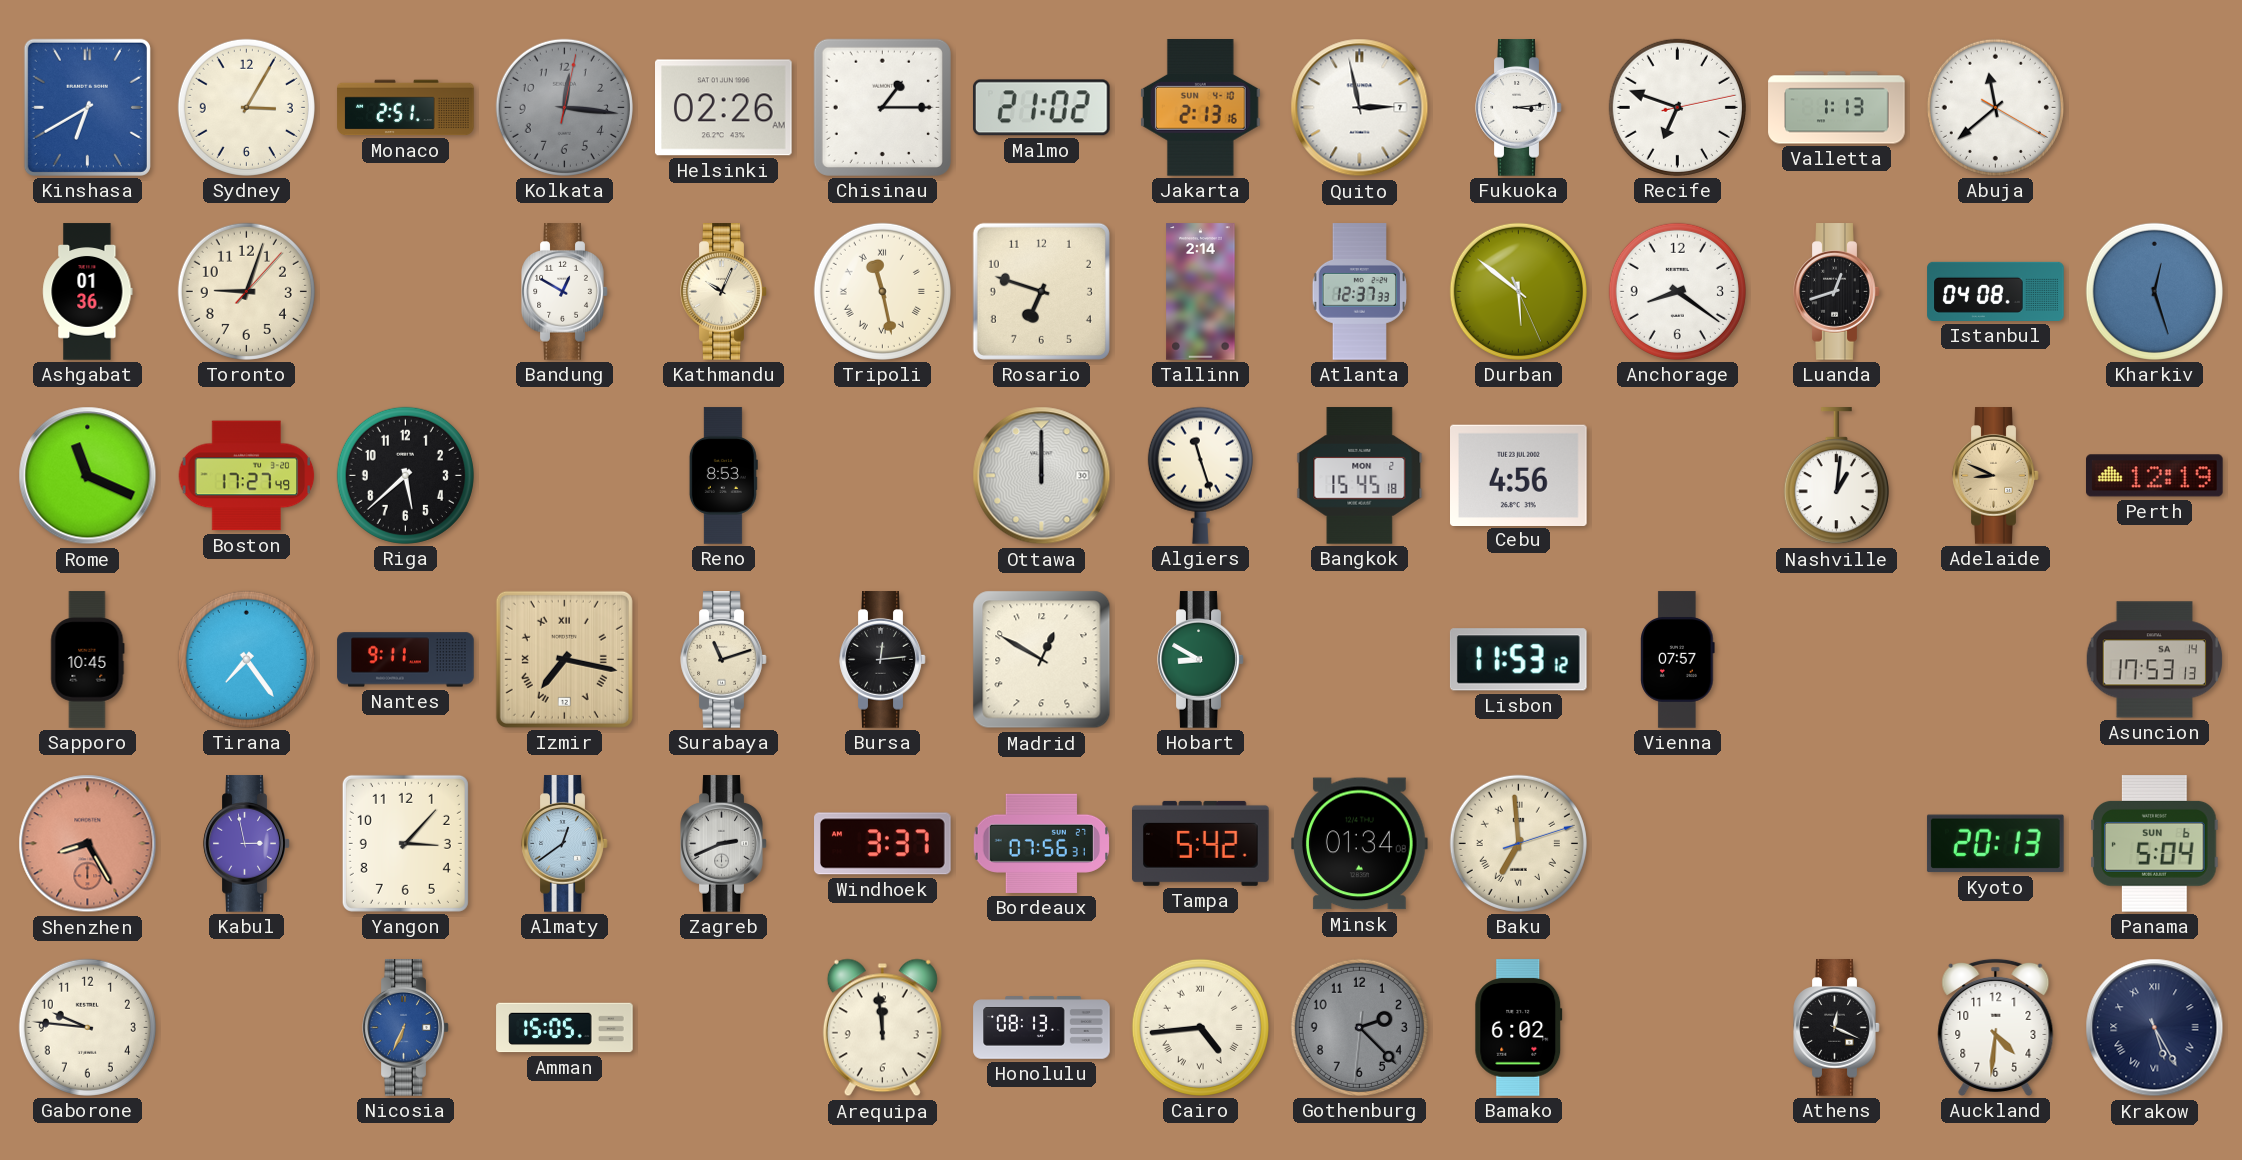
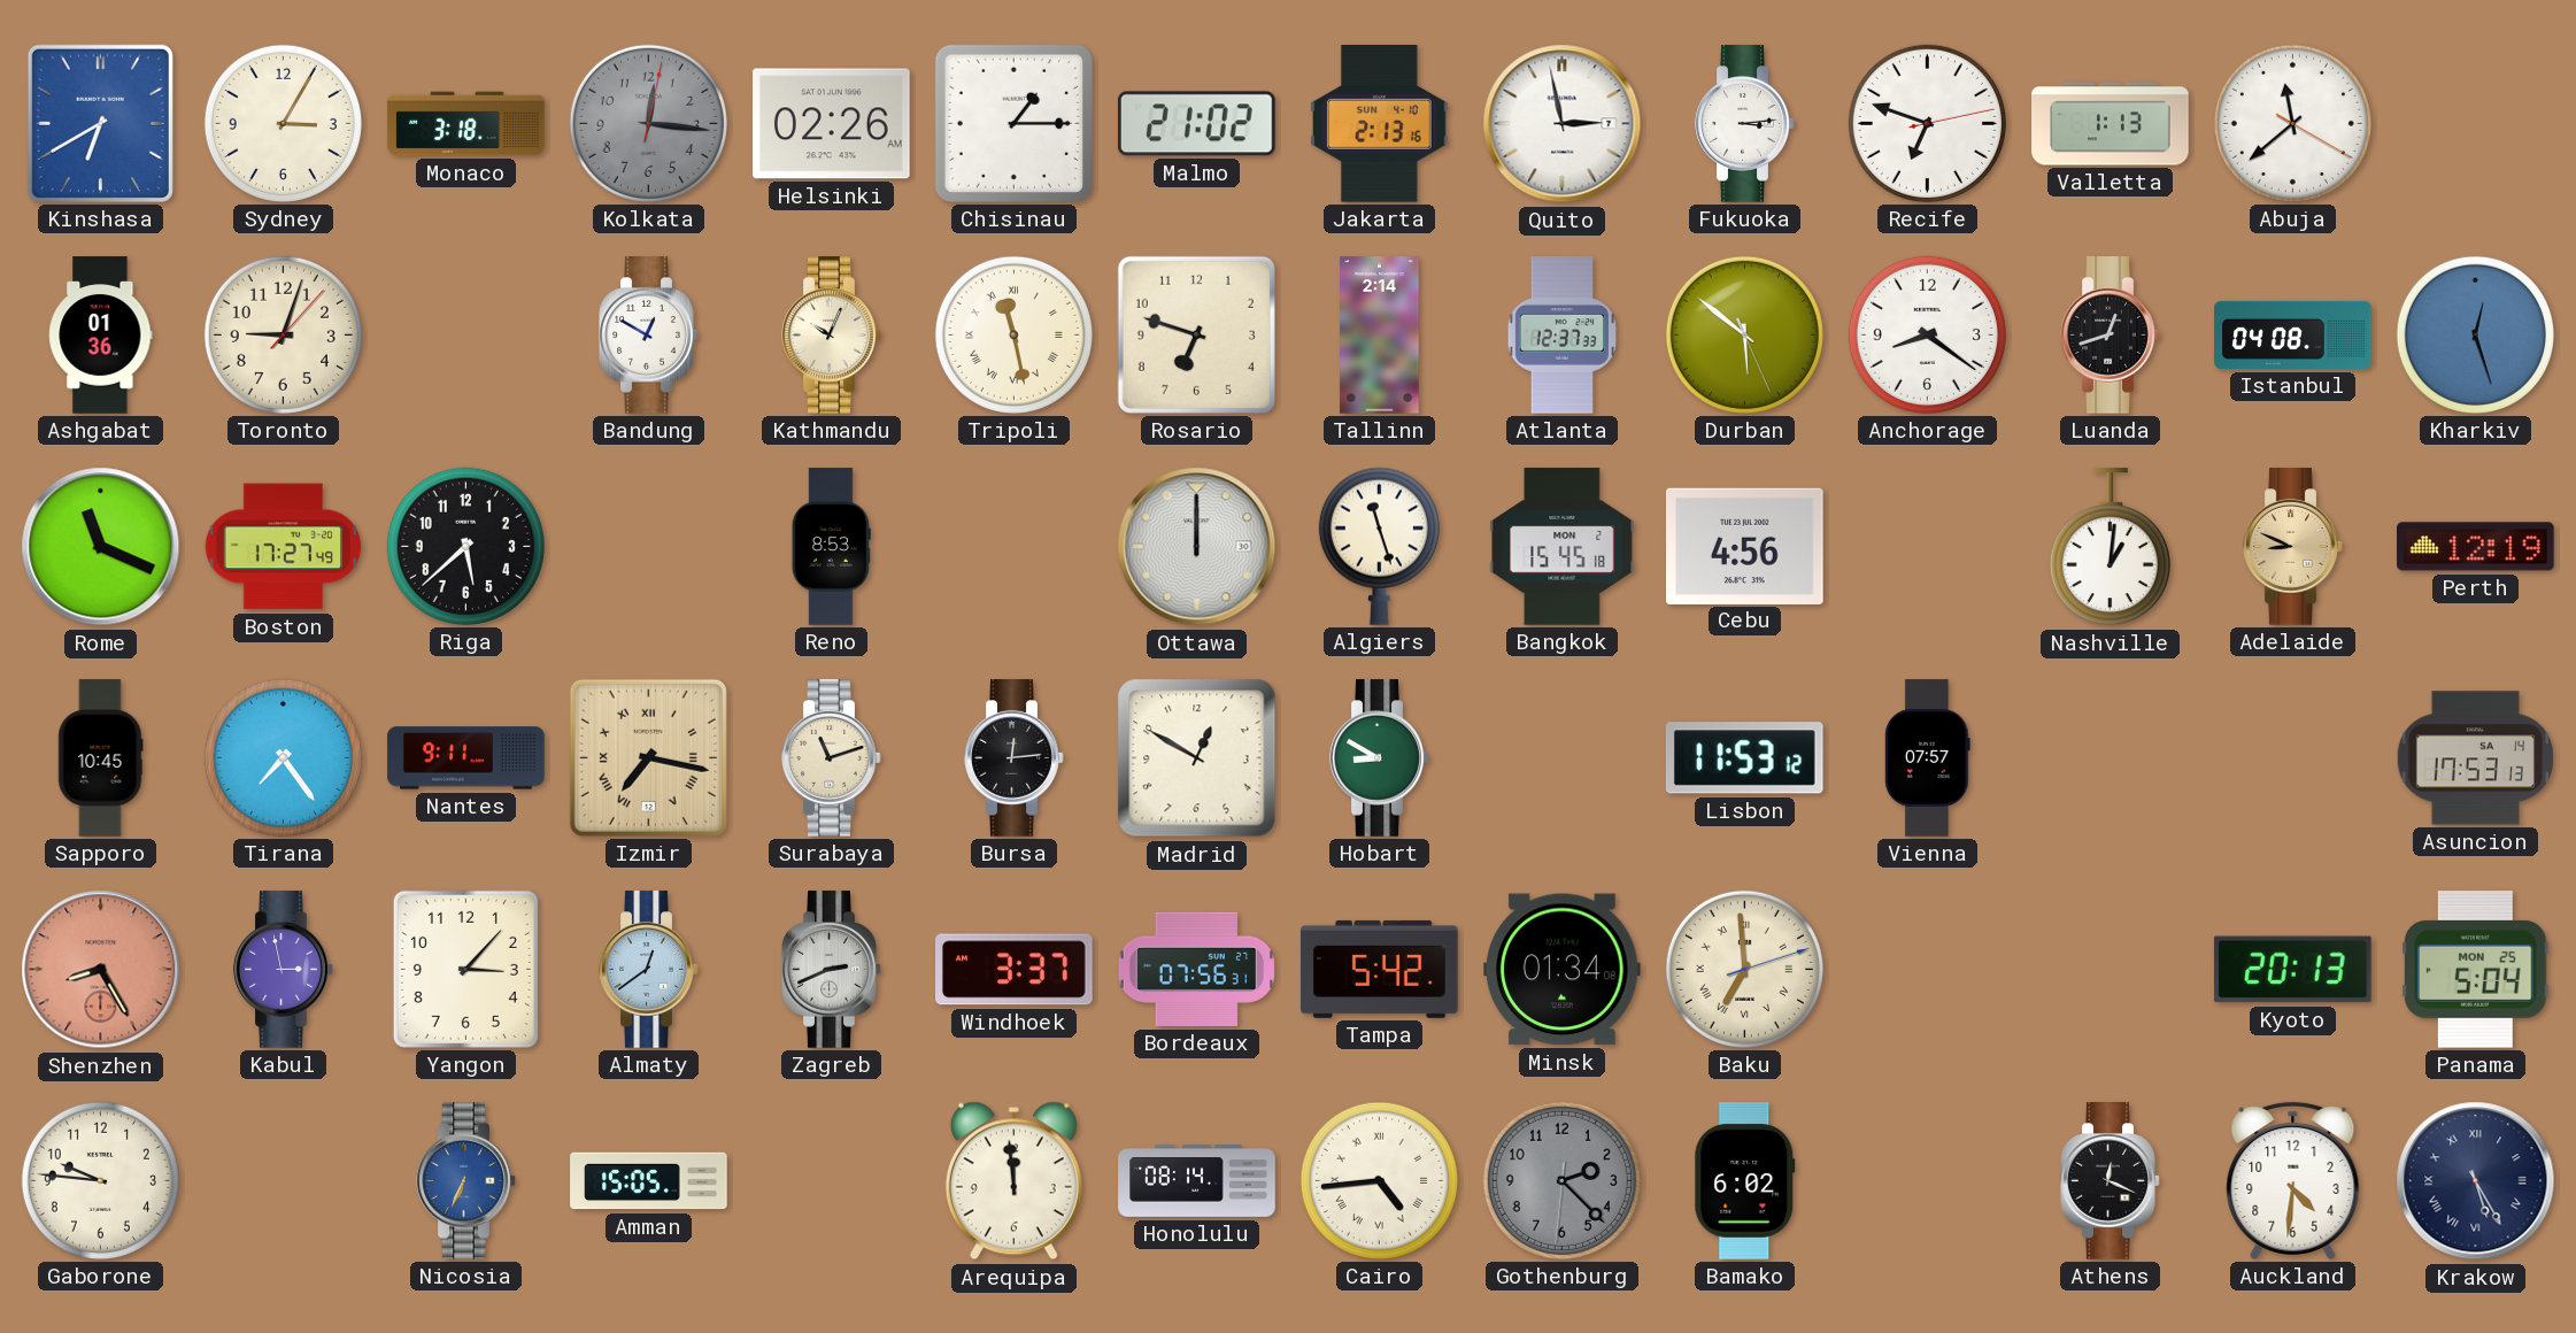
Monaco: 2:51 -> 3:18 (466, 124)
Panama date: SUN 6 -> MON 25 (2476, 970)
Honolulu: 08:13 -> 08:14 (1197, 1181)
